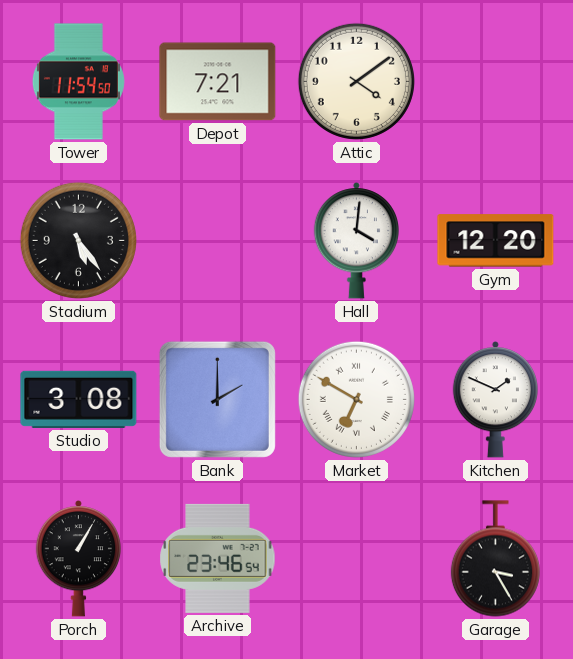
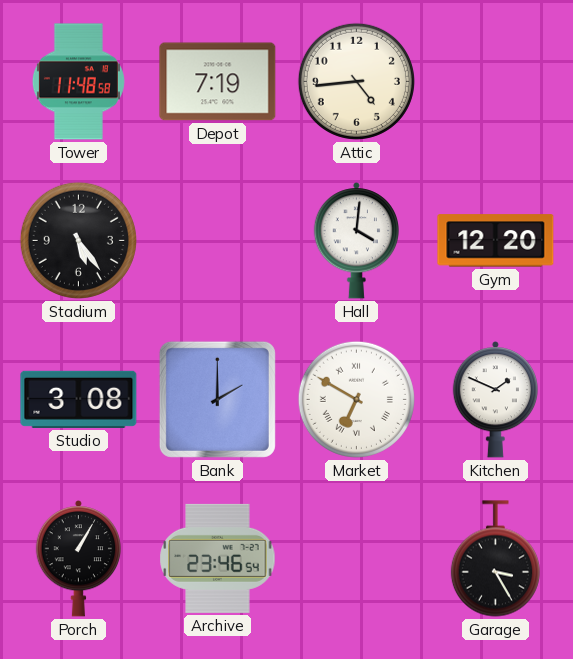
Tower: 11:54 -> 11:48 (78, 82)
Depot: 7:21 -> 7:19 (218, 82)
Attic: 4:09 -> 4:44 (356, 81)
